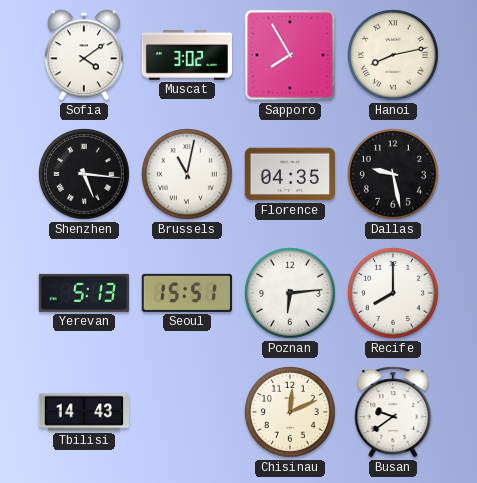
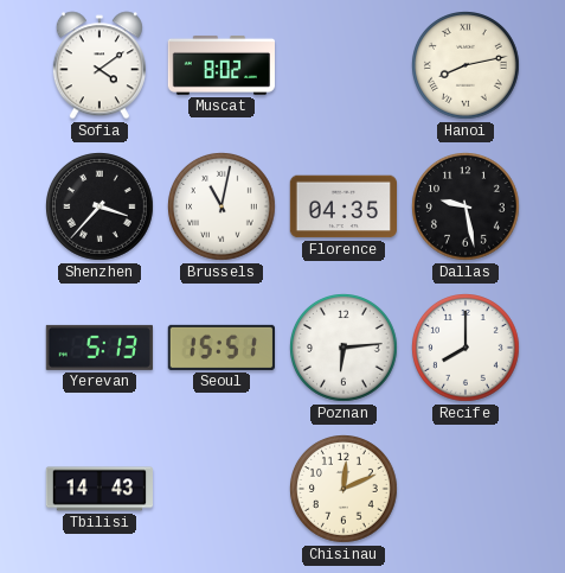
Muscat: 3:02 -> 8:02 (220, 65)
Sapporo: 7:55 -> none (290, 55)
Shenzhen: 5:16 -> 3:37 (101, 208)
Busan: 9:39 -> none (393, 412)
